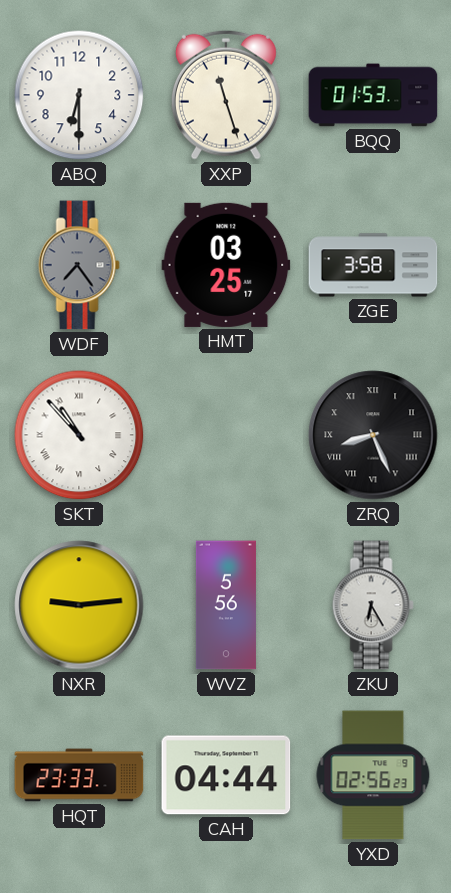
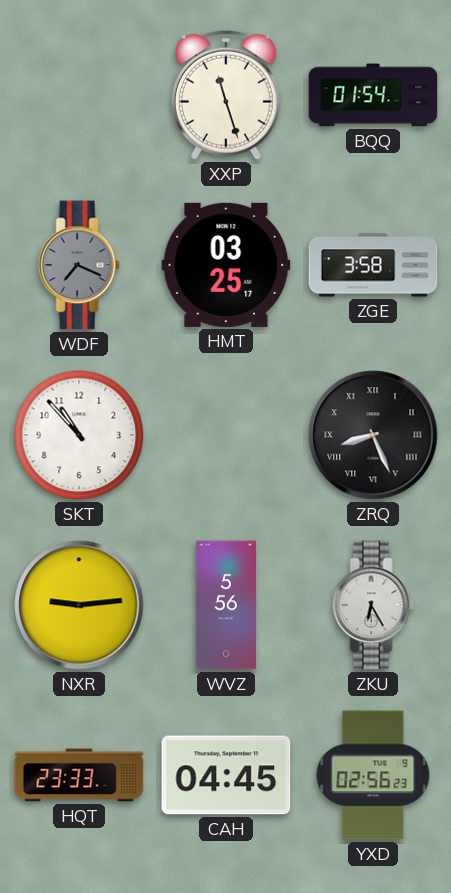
ABQ: 6:30 -> none (79, 95)
BQQ: 01:53 -> 01:54 (373, 95)
WDF: 7:24 -> 7:19 (79, 265)
SKT numerals: Roman -> Arabic (79, 435)
CAH: 04:44 -> 04:45 (226, 775)
